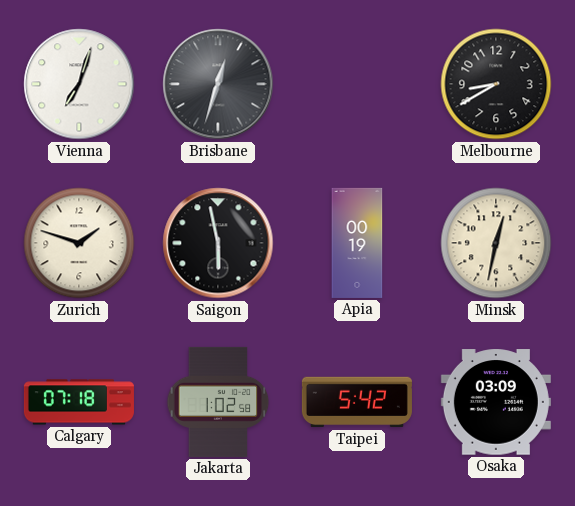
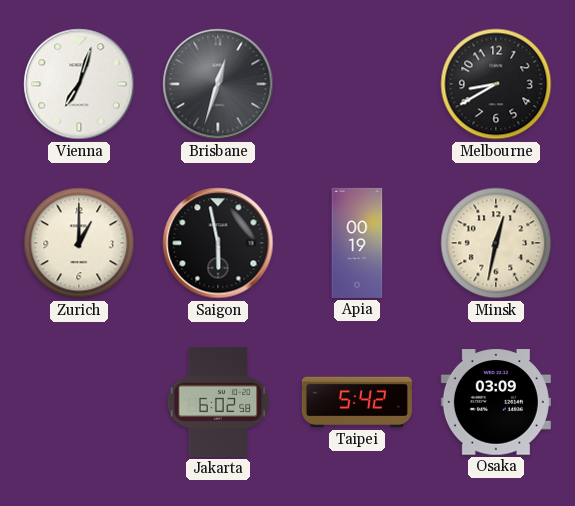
Zurich: 1:48 -> 1:00 (79, 243)
Calgary: 07:18 -> none (79, 402)
Jakarta: 1:02 -> 6:02 (218, 402)
